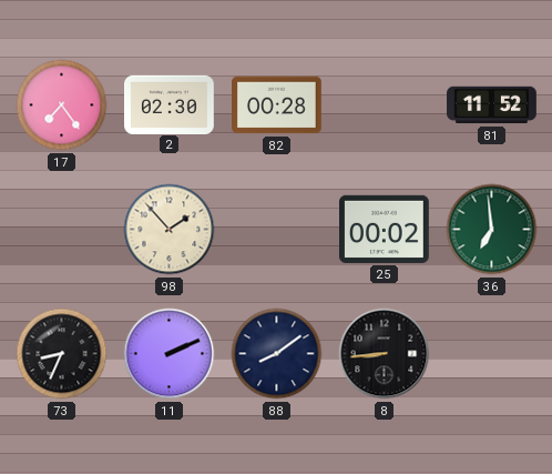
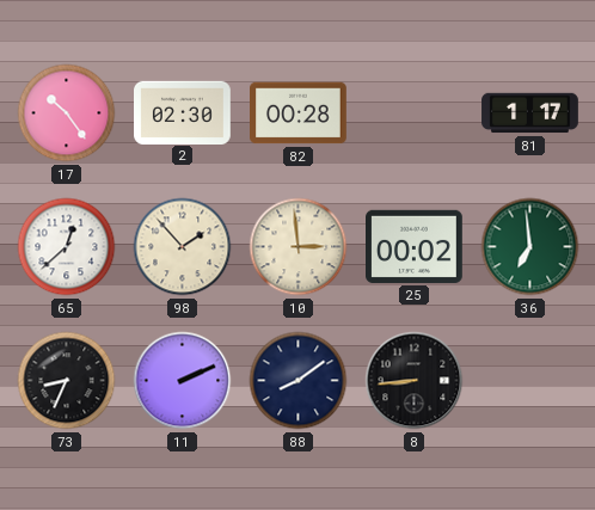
17: 7:24 -> 10:24 (67, 113)
81: 11:52 -> 1:17 (530, 113)
65: none -> 12:38 (67, 247)
10: none -> 2:59 (299, 247)
